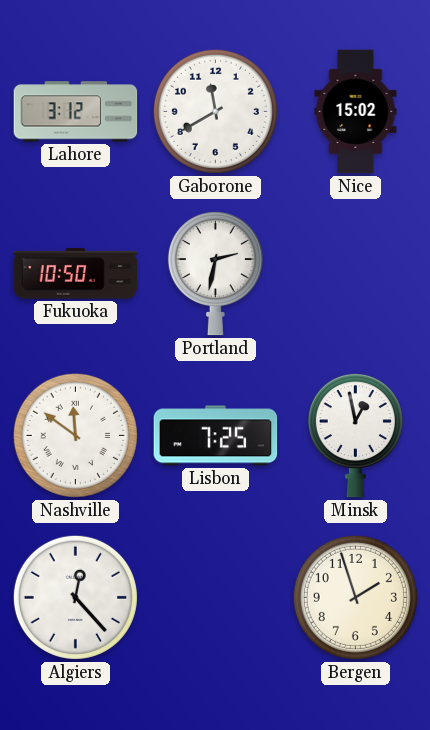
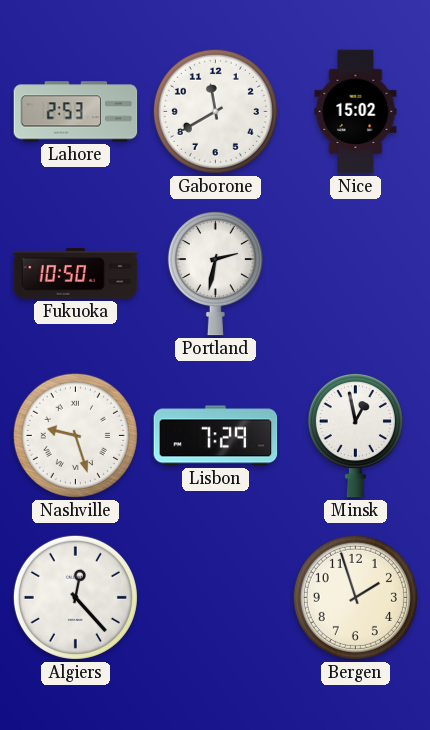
Lahore: 3:12 -> 2:53 (76, 112)
Nashville: 11:51 -> 9:27 (75, 435)
Lisbon: 7:25 -> 7:29 (216, 436)
